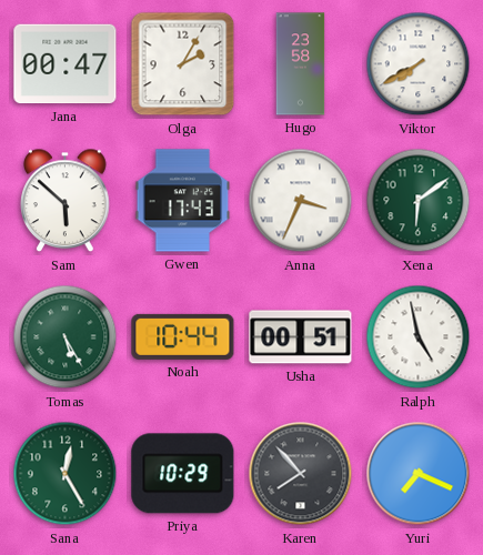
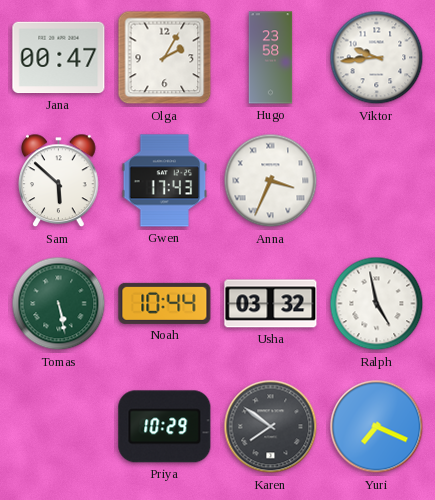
Viktor: 7:40 -> 9:44 (377, 58)
Xena: 6:09 -> none (419, 201)
Tomas: 5:25 -> 5:28 (59, 304)
Usha: 00:51 -> 03:32 (271, 304)
Sana: 12:25 -> none (66, 474)
Karen: 7:53 -> 7:51 (271, 427)
